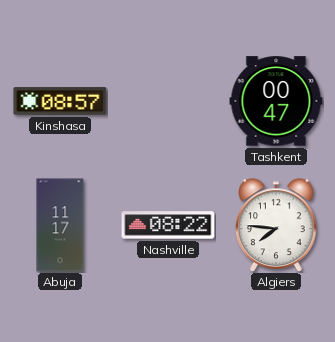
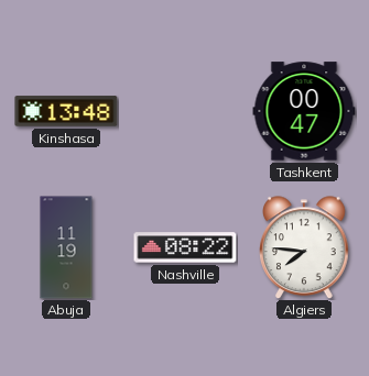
Kinshasa: 08:57 -> 13:48 (66, 111)
Abuja: 11:17 -> 11:19 (66, 247)
